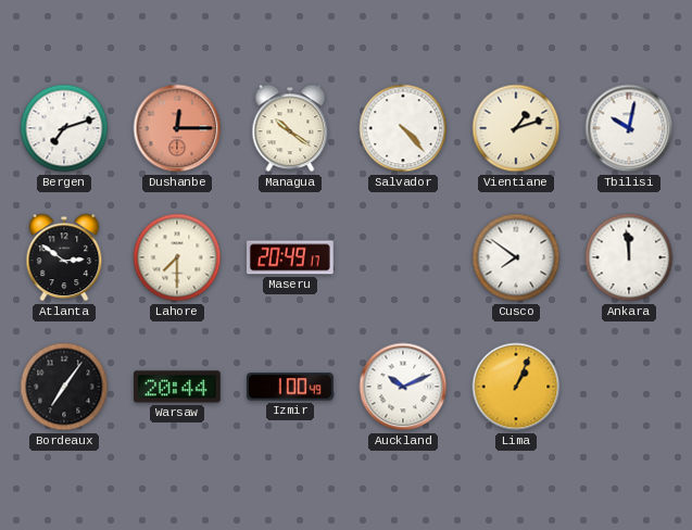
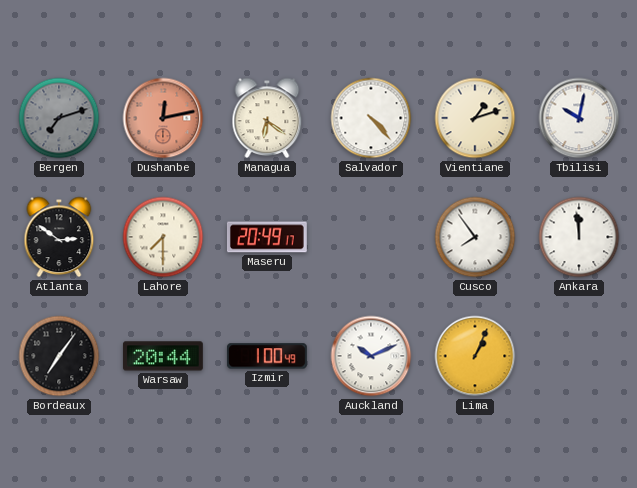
Bergen dial: white -> grey (59, 118)
Dushanbe: 12:15 -> 12:13 (163, 118)
Managua: 10:21 -> 6:21 (267, 118)
Cusco: 7:51 -> 7:54 (475, 237)
